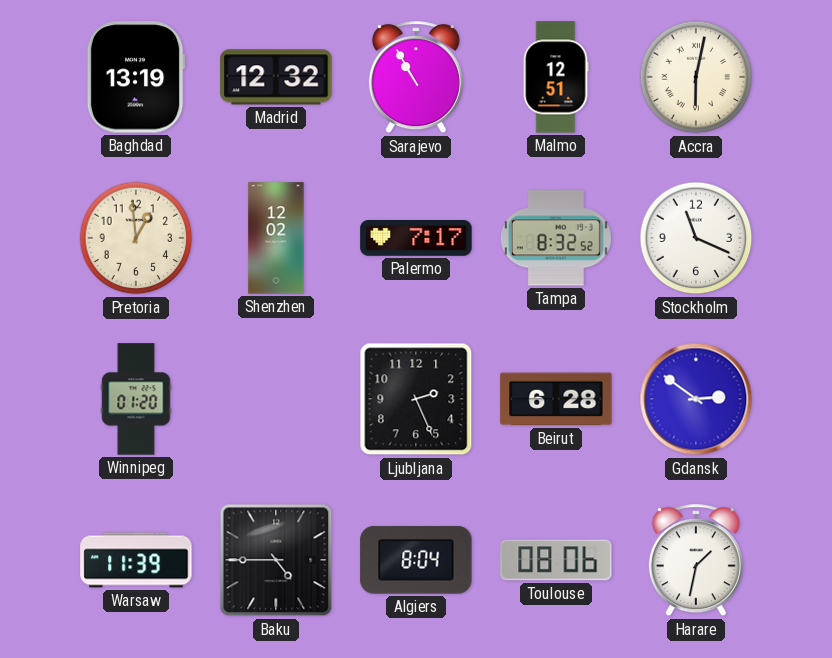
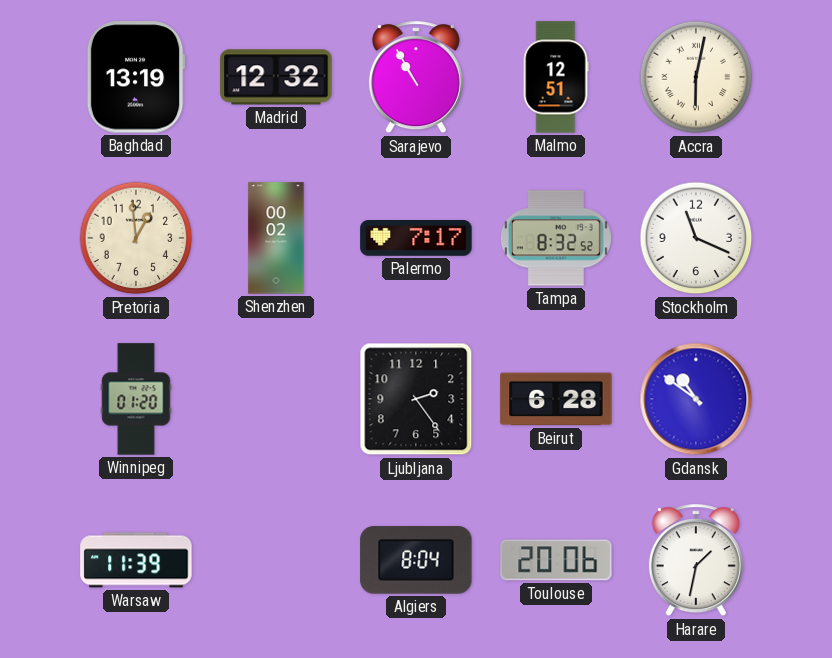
Shenzhen: 12:02 -> 00:02 (276, 238)
Ljubljana: 2:26 -> 2:24 (416, 399)
Gdansk: 2:51 -> 10:51 (696, 399)
Baku: 4:45 -> none (276, 560)
Toulouse: 08:06 -> 20:06 (556, 560)
